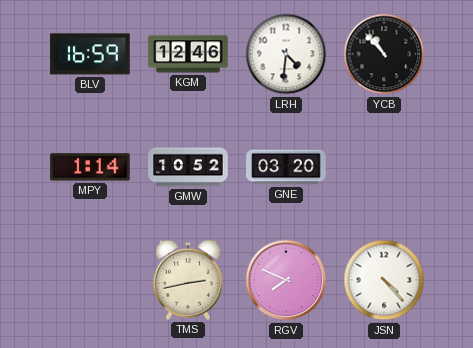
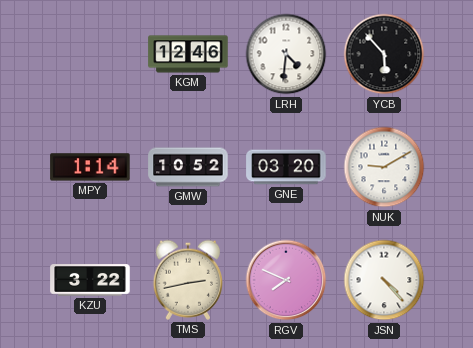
BLV: 16:59 -> none (90, 54)
YCB: 10:53 -> 5:53 (384, 54)
NUK: none -> 9:10 (384, 167)
KZU: none -> 3:22 (90, 280)
